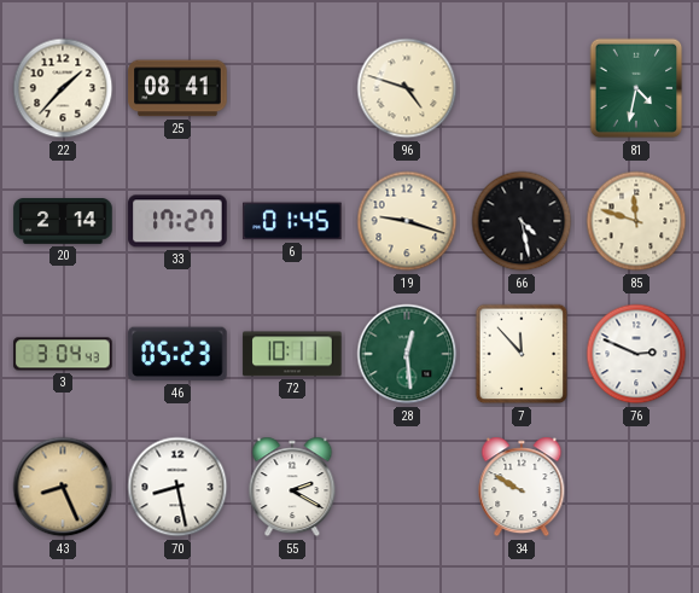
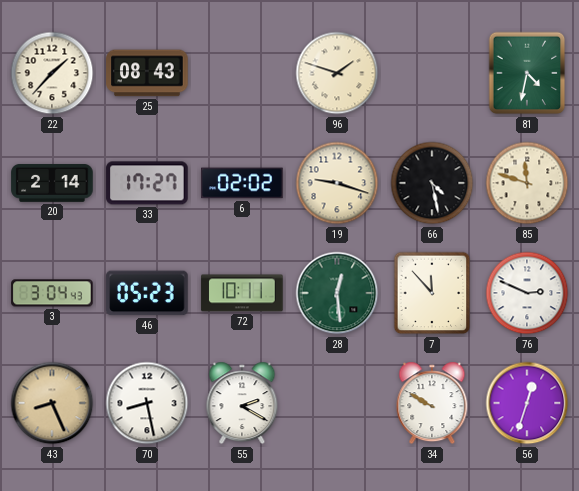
25: 08:41 -> 08:43 (147, 73)
96: 4:48 -> 1:48 (337, 73)
6: 01:45 -> 02:02 (242, 183)
56: none -> 12:33 (527, 403)
